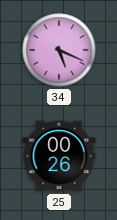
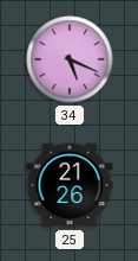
25: 00:26 -> 21:26 (70, 185)
